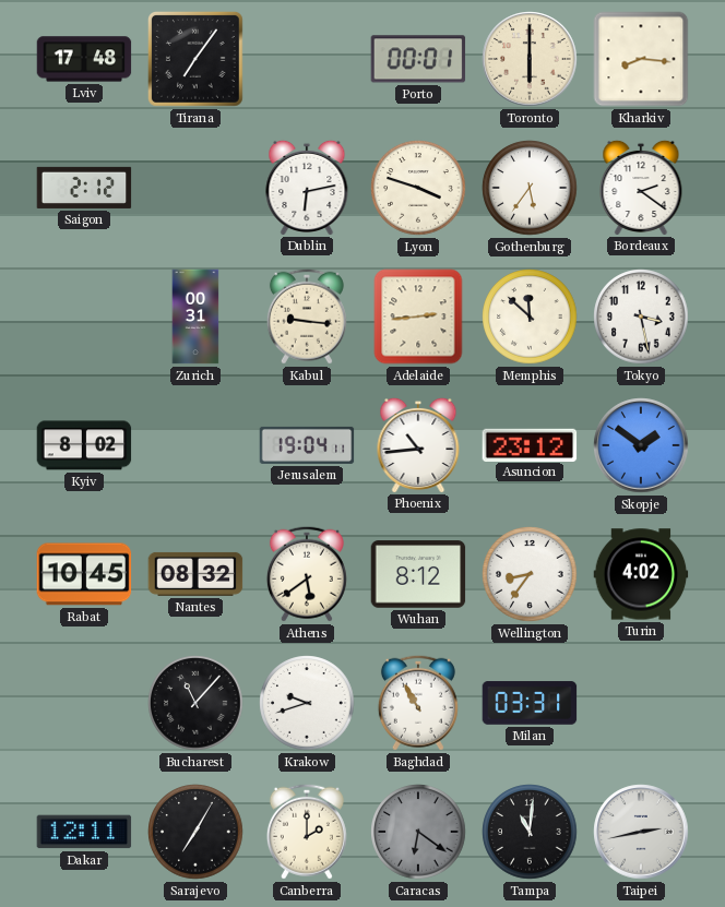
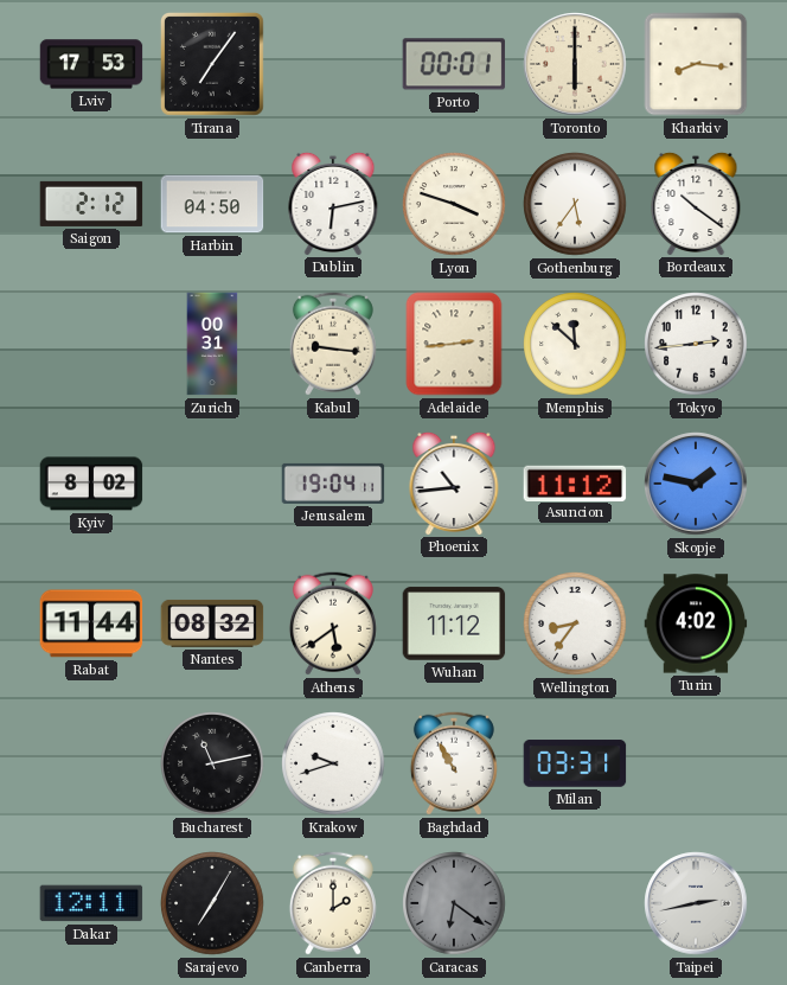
Lviv: 17:48 -> 17:53 (91, 64)
Harbin: none -> 04:50 (212, 204)
Bordeaux: 2:21 -> 10:21 (696, 203)
Tokyo: 3:28 -> 2:44 (696, 344)
Asuncion: 23:12 -> 11:12 (575, 482)
Skopje: 1:51 -> 1:47 (696, 484)
Rabat: 10:45 -> 11:44 (91, 623)
Wuhan: 8:12 -> 11:12 (454, 623)
Bucharest: 11:07 -> 11:13 (212, 763)
Tampa: 11:01 -> none (530, 832)
